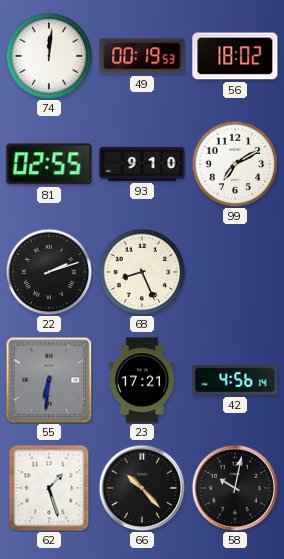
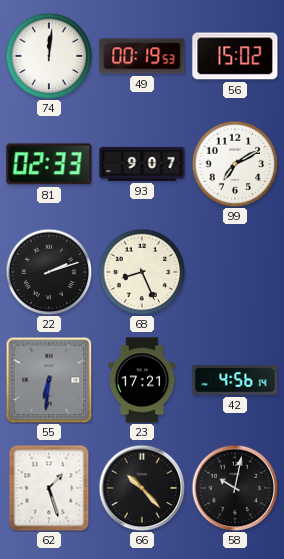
56: 18:02 -> 15:02 (235, 56)
81: 02:55 -> 02:33 (49, 164)
93: 9:10 -> 9:07 (142, 164)
